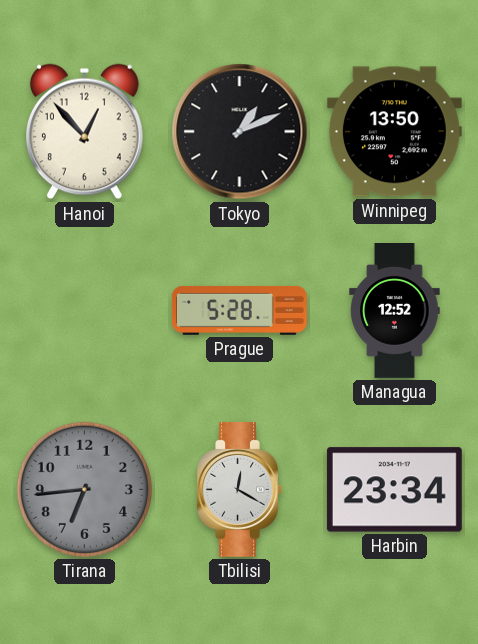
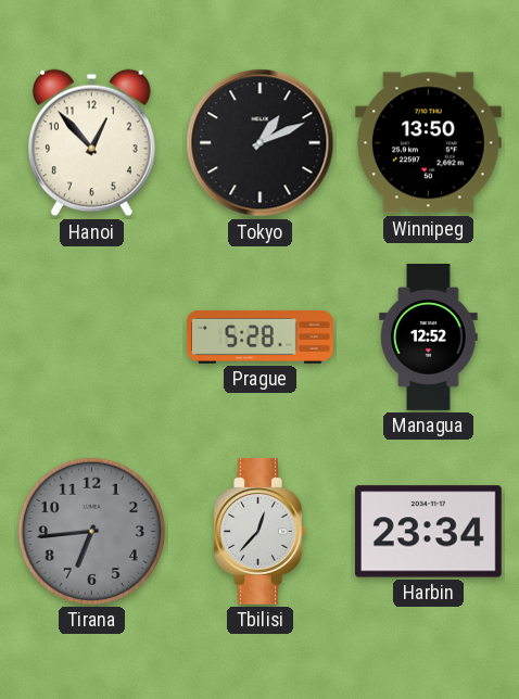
Tbilisi: 12:20 -> 12:37 (259, 531)
